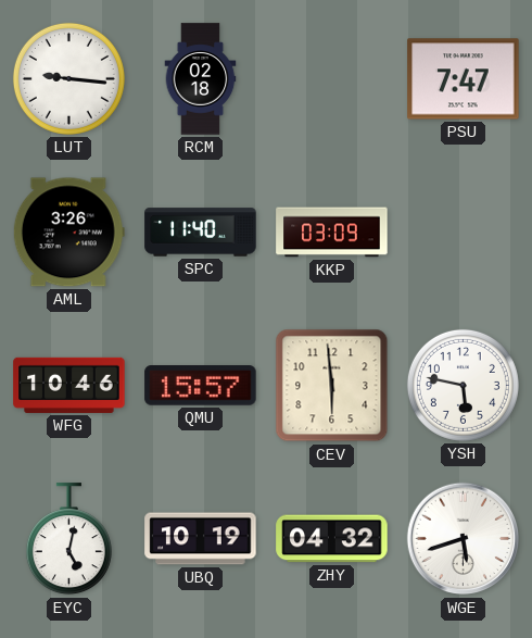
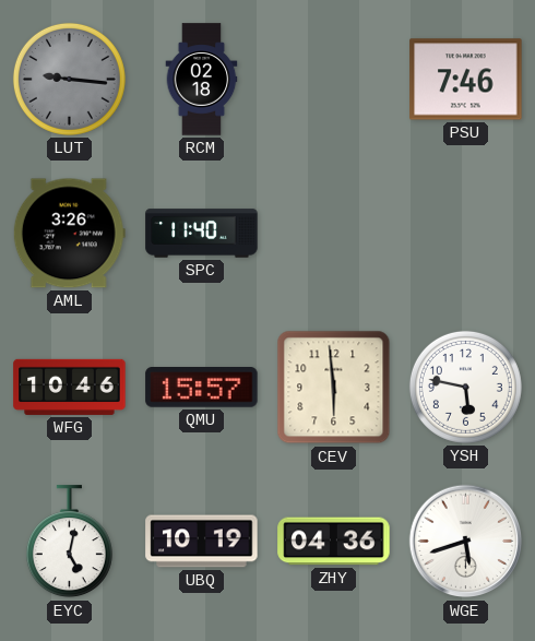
LUT dial: white -> grey (69, 79)
PSU: 7:47 -> 7:46 (466, 80)
KKP: 03:09 -> none (332, 233)
ZHY: 04:32 -> 04:36 (334, 542)
